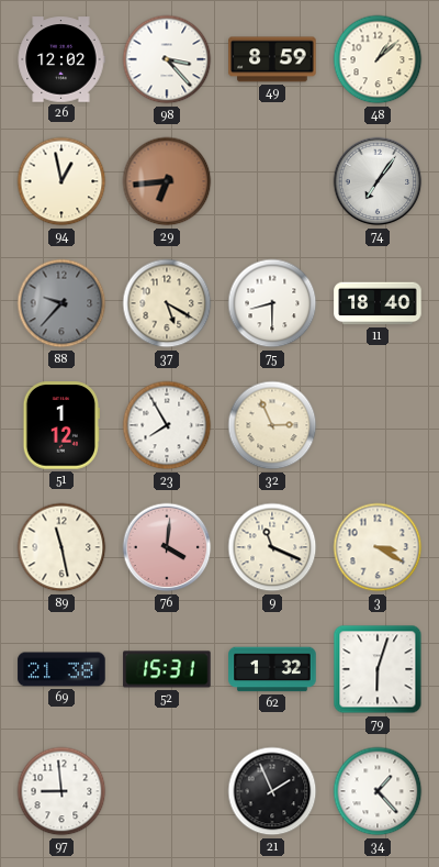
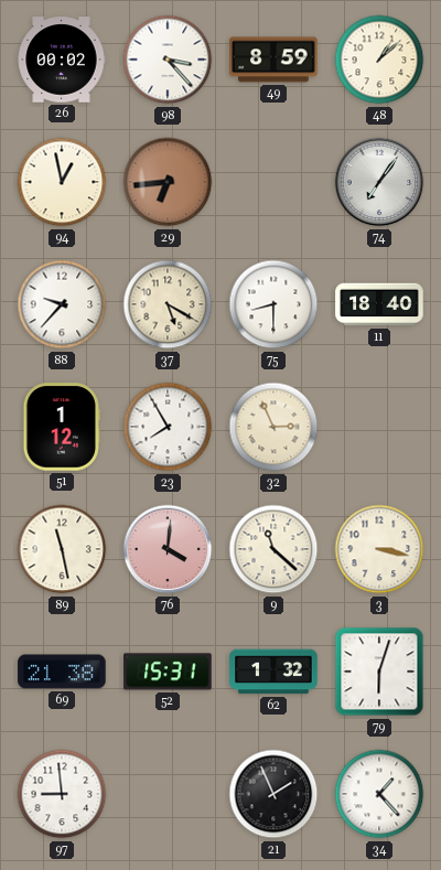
26: 12:02 -> 00:02 (62, 60)
88 dial: grey -> white (62, 304)
9: 11:19 -> 11:22 (273, 549)
3: 3:20 -> 3:17 (379, 549)
